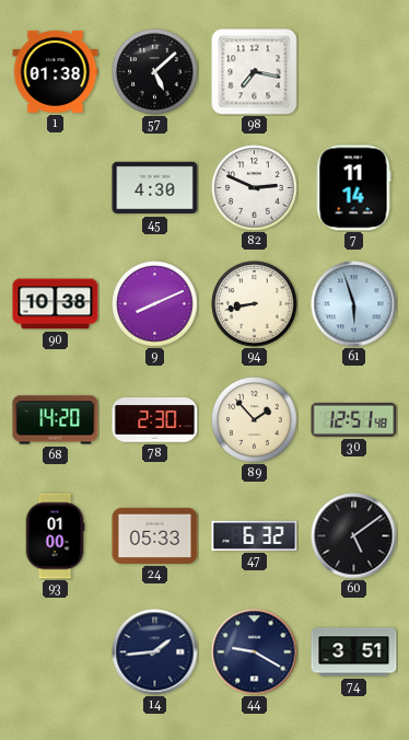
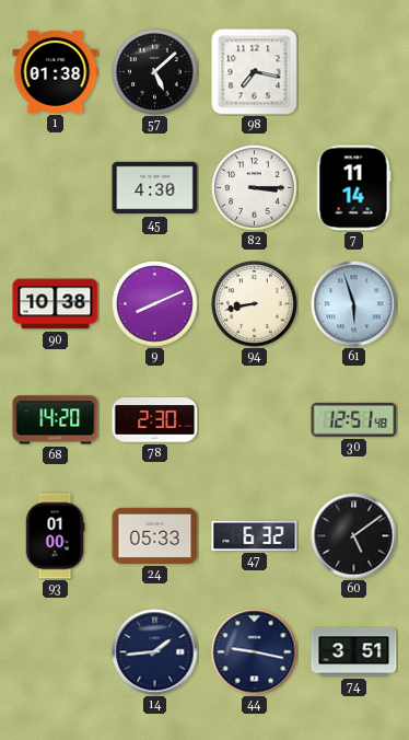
82: 2:49 -> 3:15 (255, 188)
89: 1:53 -> none (255, 420)
44: 9:20 -> 9:17 (255, 652)
